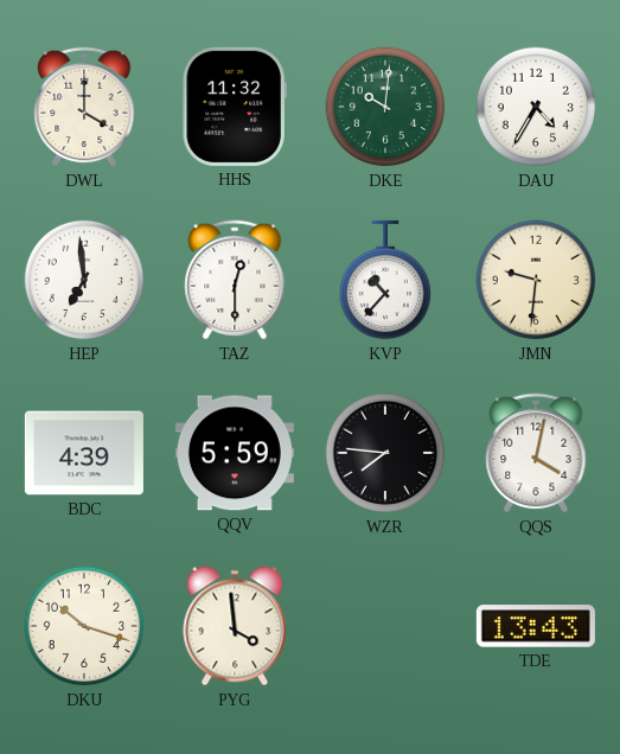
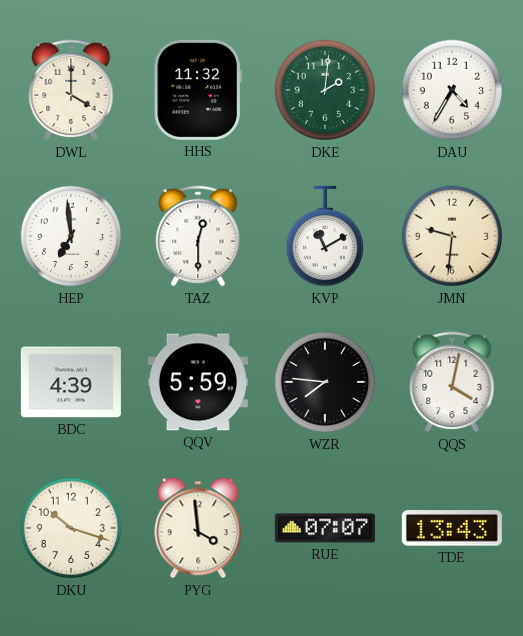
DKE: 10:01 -> 2:01 (325, 90)
KVP: 10:37 -> 11:10 (324, 236)
RUE: none -> 07:07 (325, 528)
